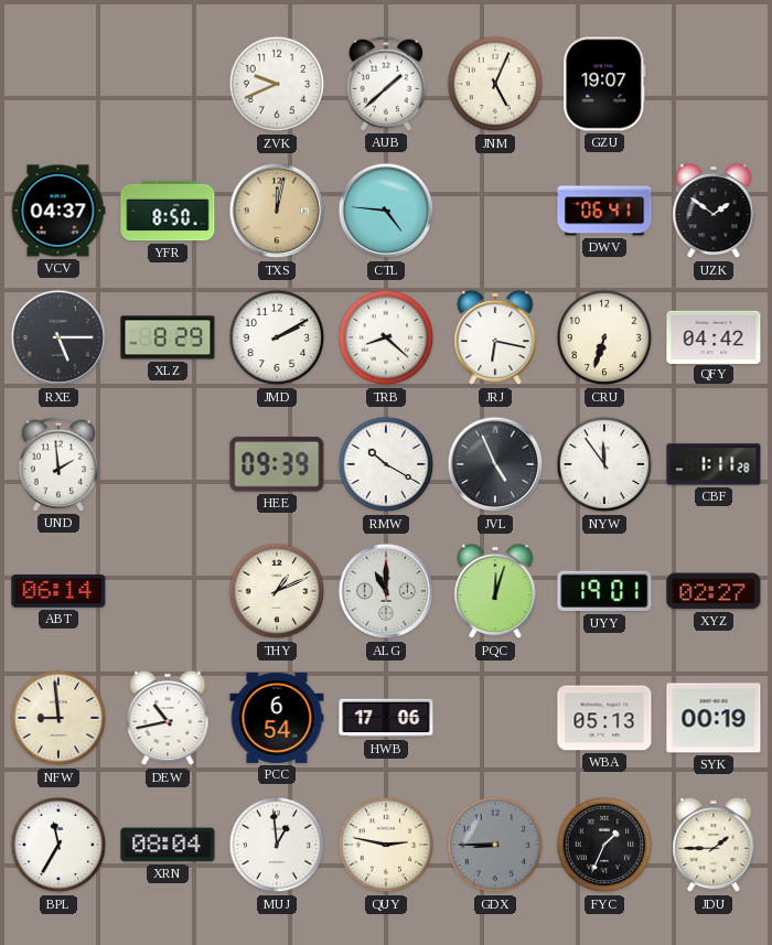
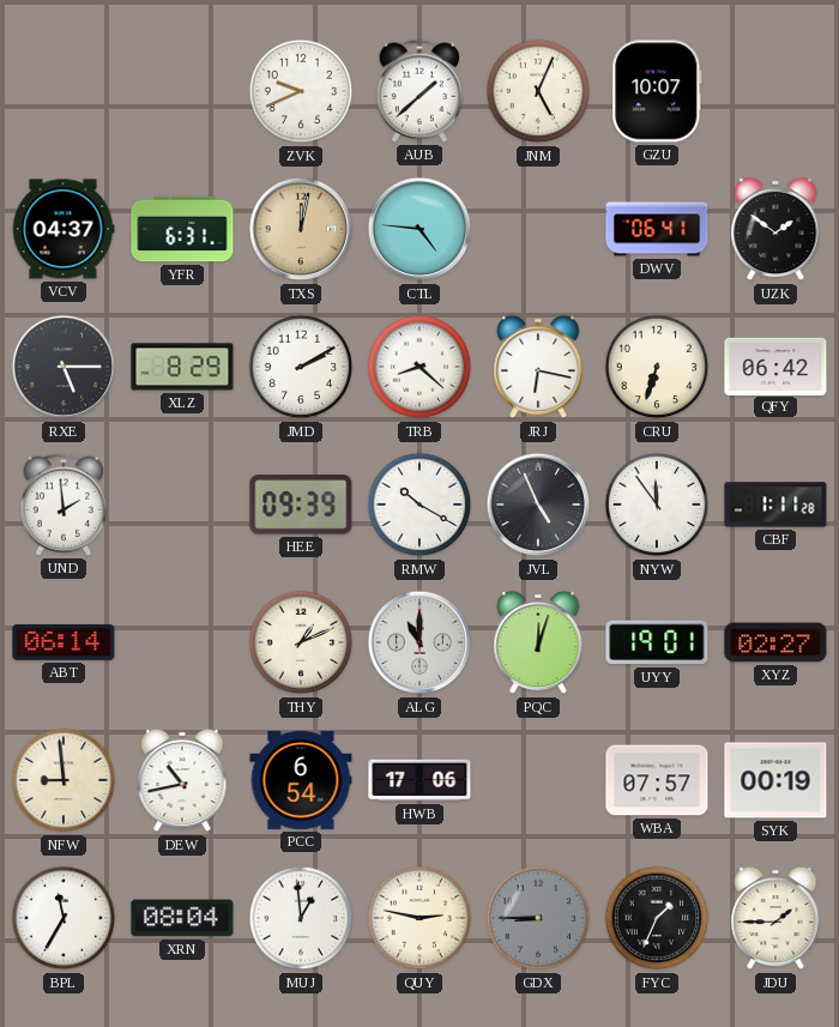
GZU: 19:07 -> 10:07 (657, 91)
YFR: 8:50 -> 6:31 (182, 229)
QFY: 04:42 -> 06:42 (775, 366)
WBA: 05:13 -> 07:57 (657, 780)
